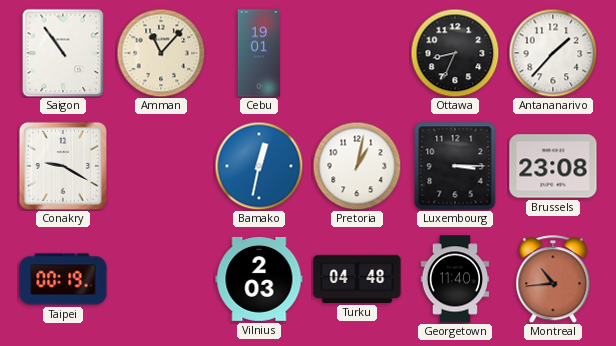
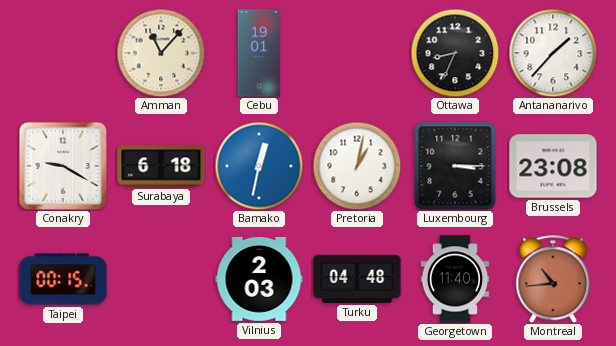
Saigon: 10:54 -> none (63, 53)
Surabaya: none -> 6:18 (161, 166)
Taipei: 00:19 -> 00:15 (63, 279)
